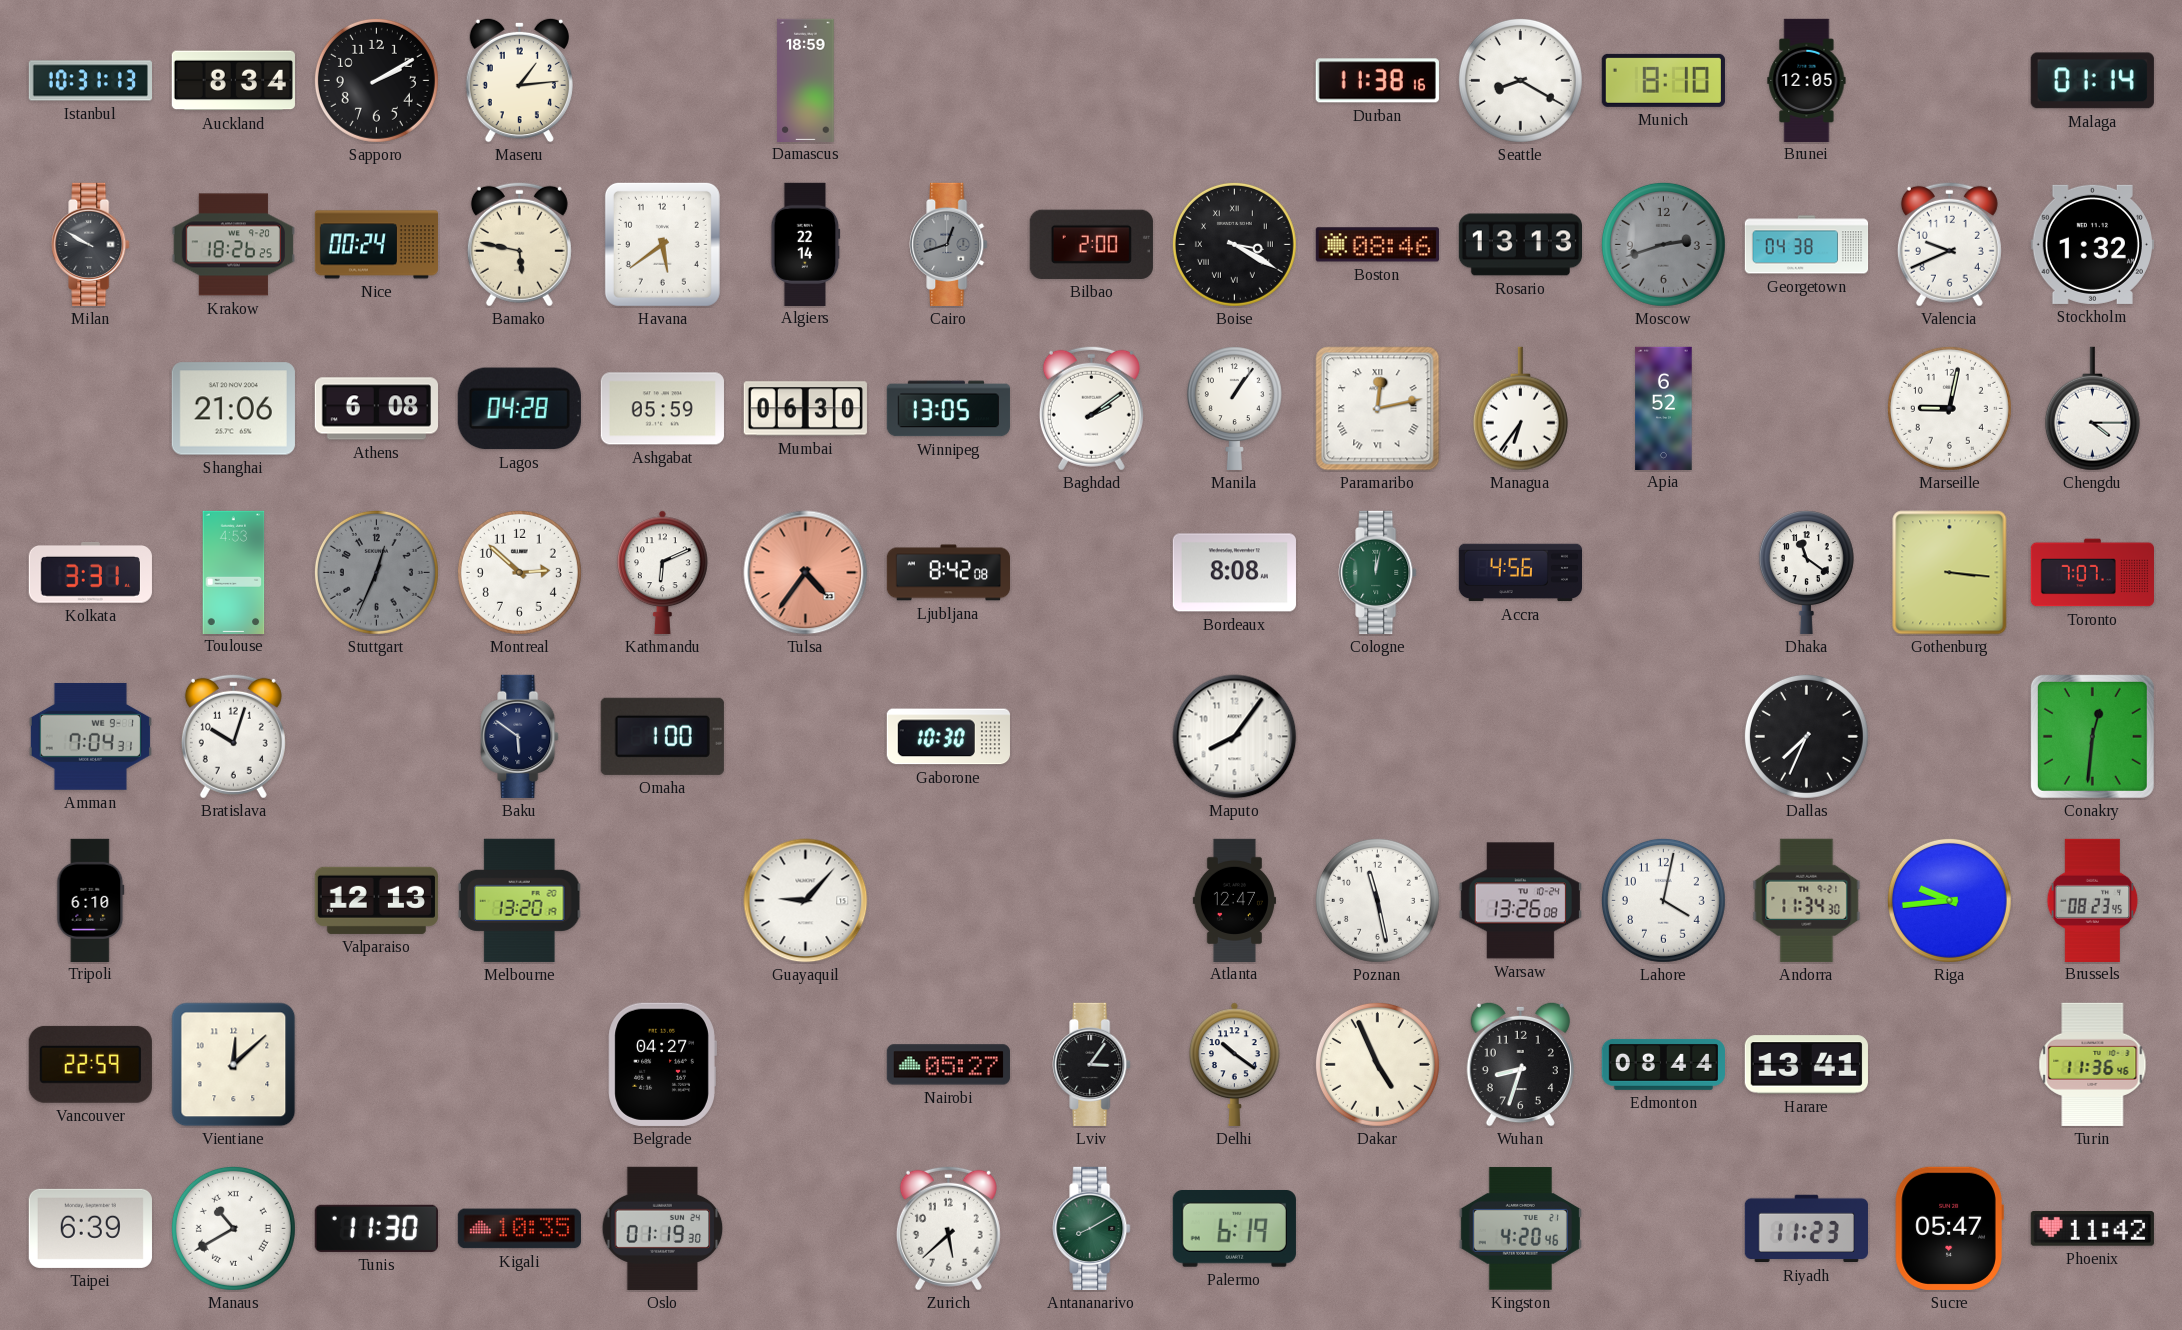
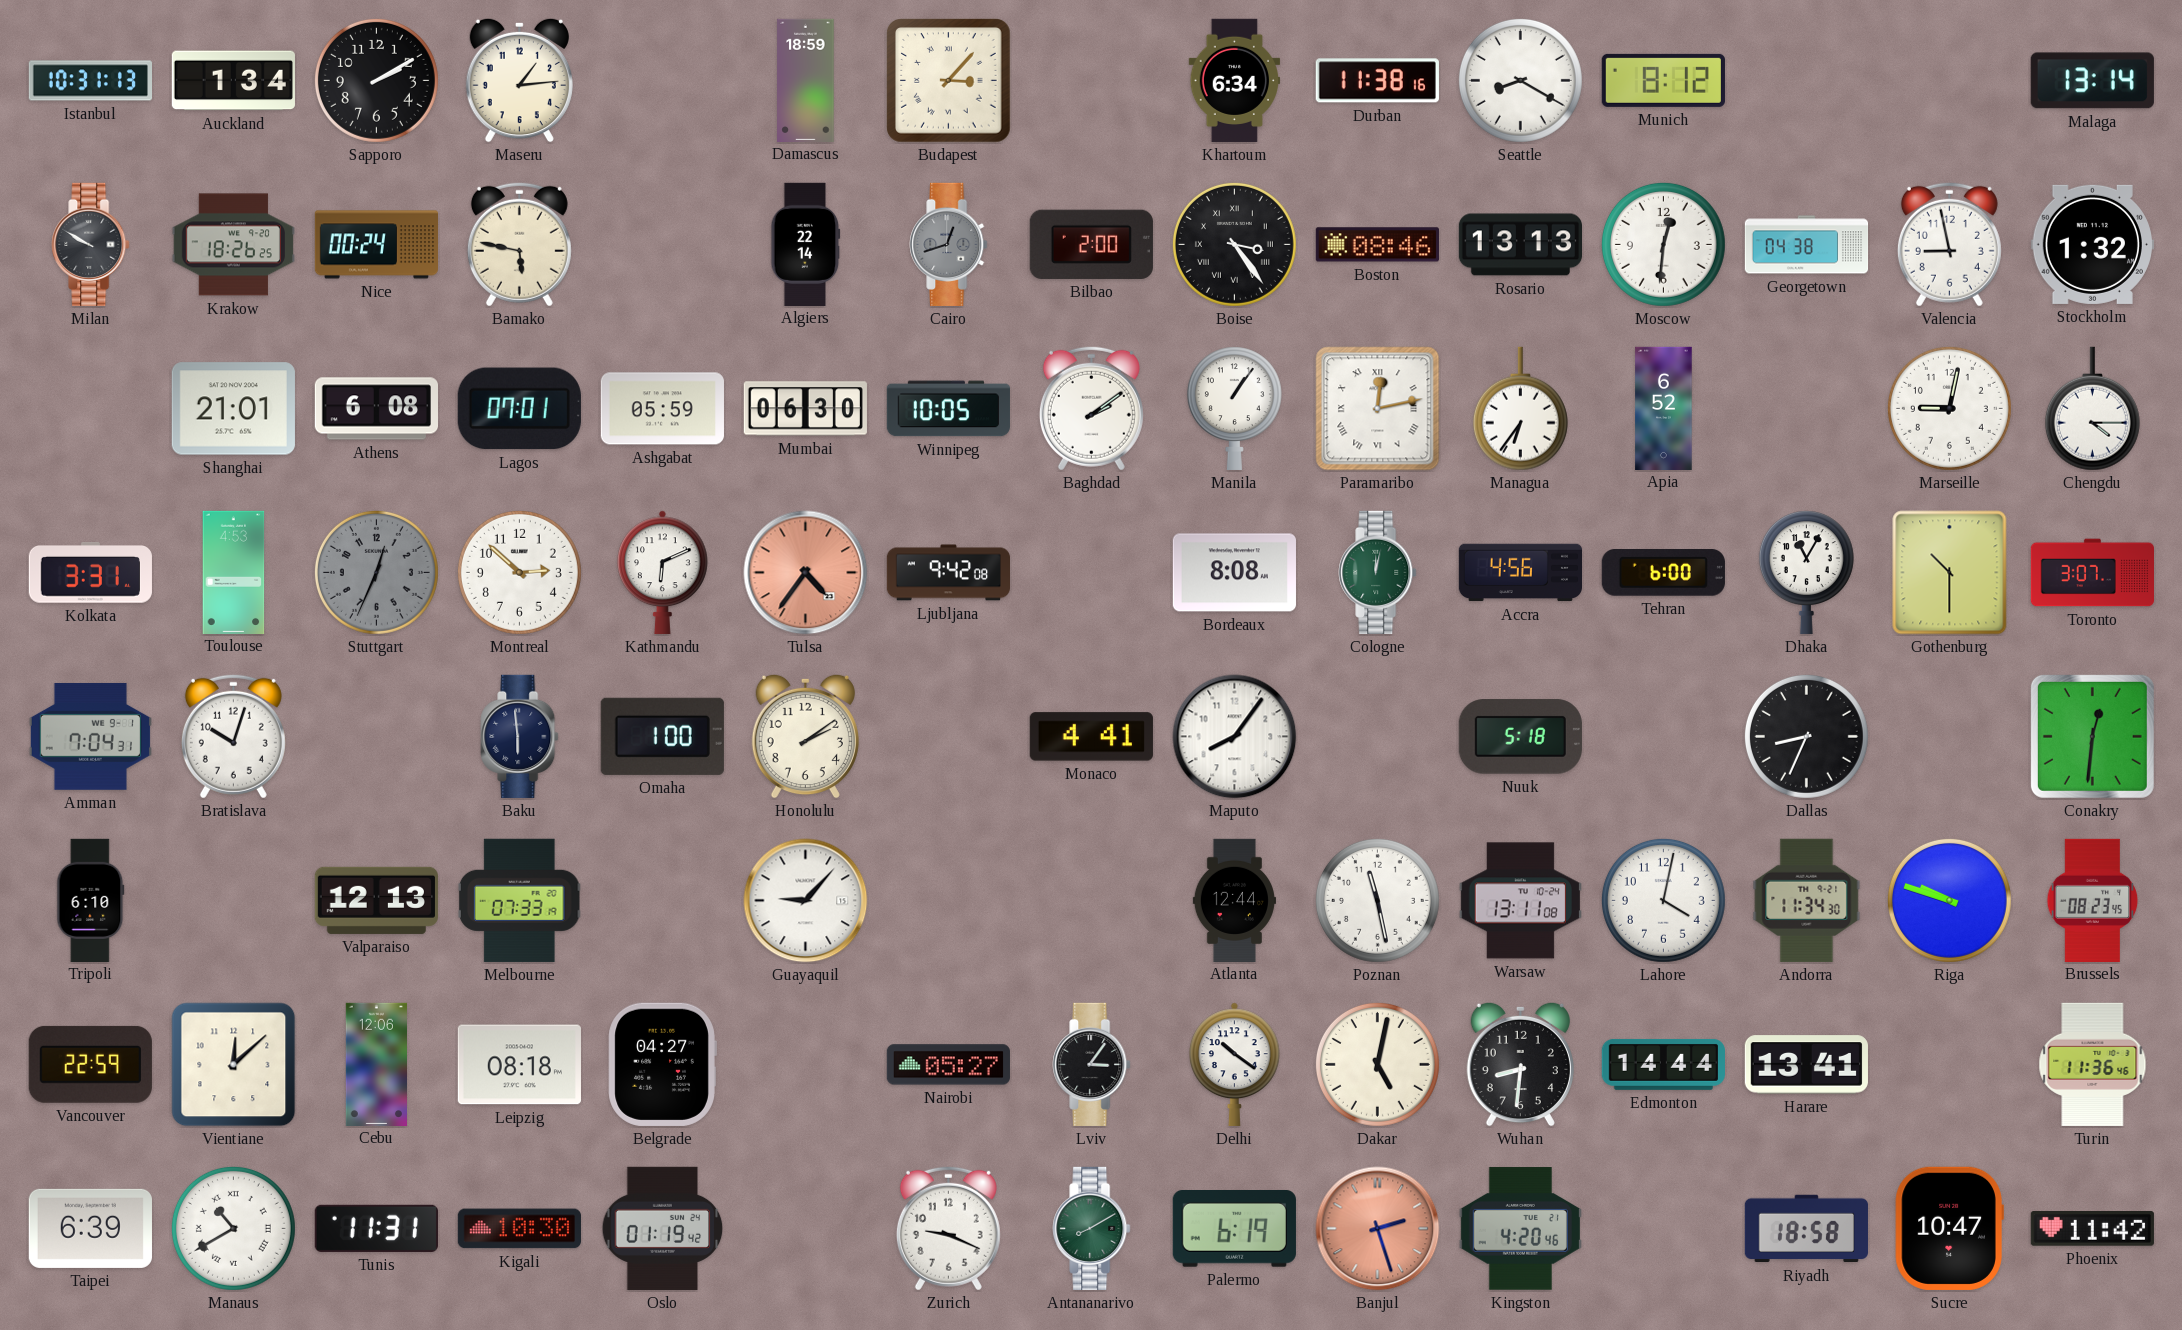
Auckland: 8:34 -> 1:34 (233, 81)
Budapest: none -> 3:07 (949, 81)
Khartoum: none -> 6:34 (1235, 80)
Munich: 8:10 -> 8:12 (1663, 80)
Brunei: 12:05 -> none (1807, 80)
Malaga: 01:14 -> 13:14 (2092, 81)
Havana: 5:39 -> none (662, 244)
Boise: 3:20 -> 3:24 (1234, 244)
Moscow: 2:42 -> 12:31 (1663, 244)
Moscow dial: grey -> white (1663, 244)
Valencia: 9:41 -> 8:58 (1949, 244)
Shanghai: 21:06 -> 21:01 (233, 409)
Lagos: 04:28 -> 07:01 (519, 409)
Winnipeg: 13:05 -> 10:05 (948, 409)
Ljubljana: 8:42 -> 9:42 (948, 573)
Tehran: none -> 6:00 (1663, 573)
Dhaka: 11:21 -> 11:05 (1806, 572)
Gothenburg: 3:16 -> 10:30 (1950, 573)
Toronto: 7:07 -> 3:07 (2092, 573)
Baku: 5:51 -> 5:59 (520, 736)
Honolulu: none -> 2:09 (805, 736)
Gaborone: 10:30 -> none (948, 737)
Monaco: none -> 4:41 (1091, 737)
Nuuk: none -> 5:18 (1520, 737)
Dallas: 7:34 -> 8:34 (1806, 736)
Melbourne: 13:20 -> 07:33 (519, 900)
Atlanta: 12:47 -> 12:44 (1234, 900)
Warsaw: 13:26 -> 13:11 (1520, 901)
Riga: 9:44 -> 9:48 (1949, 900)
Cebu: none -> 12:06 (376, 1064)
Leipzig: none -> 08:18 (519, 1065)
Dakar: 4:56 -> 5:02 (1377, 1064)
Wuhan: 8:33 -> 8:31 (1520, 1064)
Edmonton: 08:44 -> 14:44 (1663, 1064)
Tunis: 11:30 -> 11:31 (376, 1228)
Kigali: 10:35 -> 10:30 (519, 1229)
Oslo: 01:19:30 -> 01:19:42 (663, 1228)
Zurich: 5:38 -> 9:19 (948, 1228)
Banjul: none -> 2:27 (1378, 1229)
Riyadh: 11:23 -> 18:58 (1806, 1229)
Sucre: 05:47 -> 10:47 (1949, 1228)
